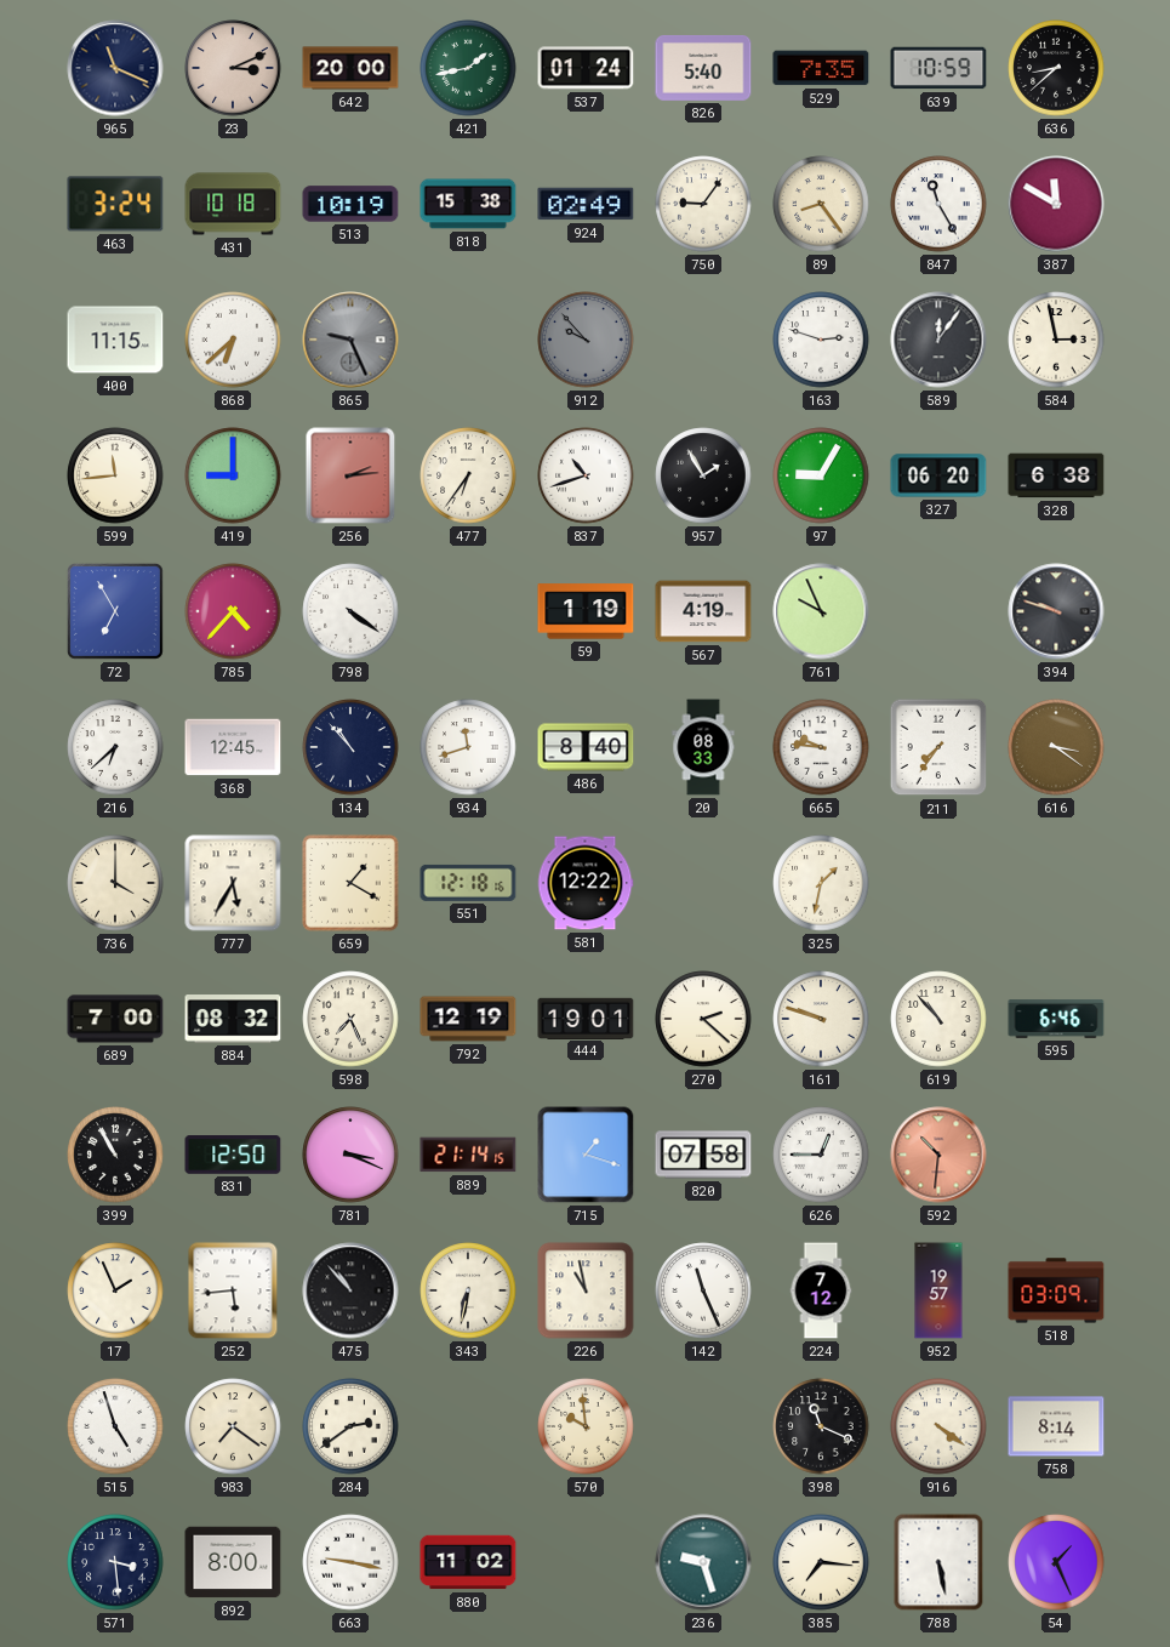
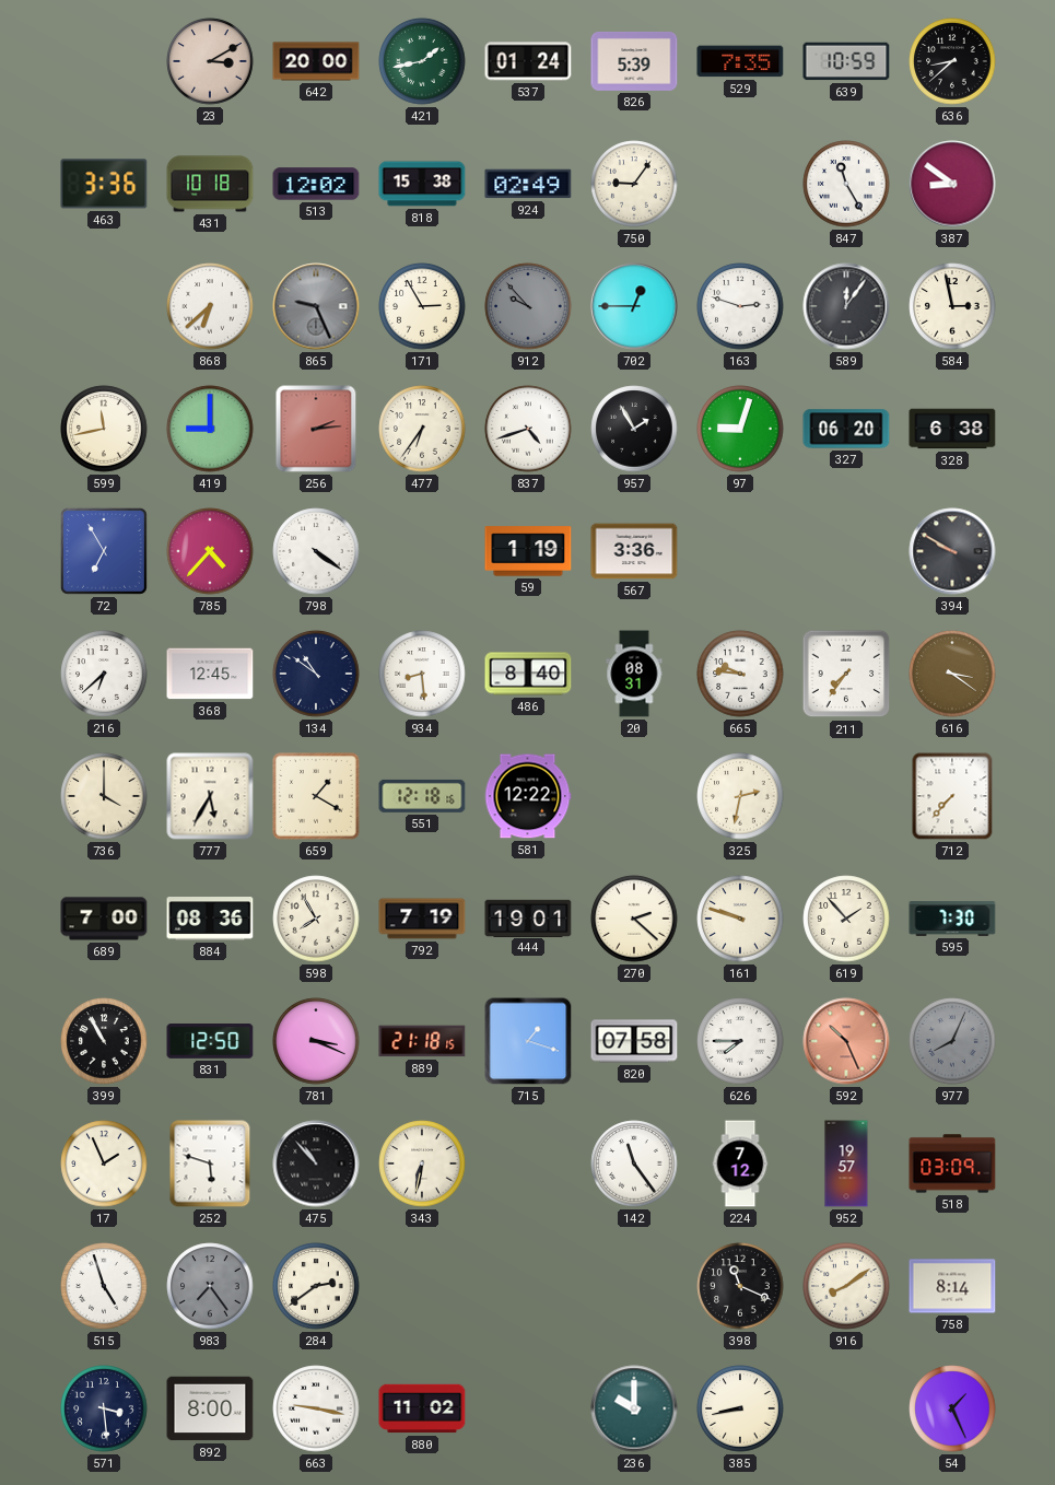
965: 11:19 -> none (115, 68)
23: 3:11 -> 3:10 (210, 61)
826: 5:40 -> 5:39 (634, 61)
463: 3:24 -> 3:36 (104, 184)
513: 10:19 -> 12:02 (316, 184)
89: 8:24 -> none (821, 204)
387: 11:50 -> 8:51 (952, 184)
400: 11:15 -> none (115, 340)
171: none -> 2:55 (422, 306)
702: none -> 12:45 (634, 306)
599: 11:44 -> 11:43 (104, 429)
837: 10:42 -> 4:42 (528, 429)
97: 9:05 -> 9:03 (740, 429)
567: 4:19 -> 3:36 (634, 551)
761: 9:56 -> none (821, 611)
394: 9:48 -> 9:50 (952, 551)
134: 10:53 -> 10:51 (316, 674)
934: 11:42 -> 8:29 (422, 674)
20: 08:33 -> 08:31 (634, 674)
325: 1:32 -> 2:32 (740, 796)
712: none -> 7:37 (952, 796)
884: 08:32 -> 08:36 (210, 919)
598: 7:26 -> 7:55 (316, 919)
792: 12:19 -> 7:19 (422, 919)
619: 10:53 -> 1:53 (846, 919)
595: 6:46 -> 7:30 (952, 919)
889: 21:14 -> 21:18 (422, 1041)
626: 12:45 -> 7:45 (740, 1041)
592: 10:31 -> 10:26 (846, 1041)
977: none -> 8:04 (952, 1041)
252: 5:44 -> 5:48 (210, 1164)
226: 10:58 -> none (586, 1290)
142: 11:26 -> 11:24 (634, 1164)
983: 7:21 -> 7:24 (210, 1286)
983 dial: cream -> grey (210, 1286)
570: 9:59 -> none (586, 1426)
916: 4:21 -> 8:09 (846, 1286)
236: 9:27 -> 10:00 (634, 1408)
385: 7:16 -> 8:43 (740, 1408)
788: 5:28 -> none (938, 1562)
